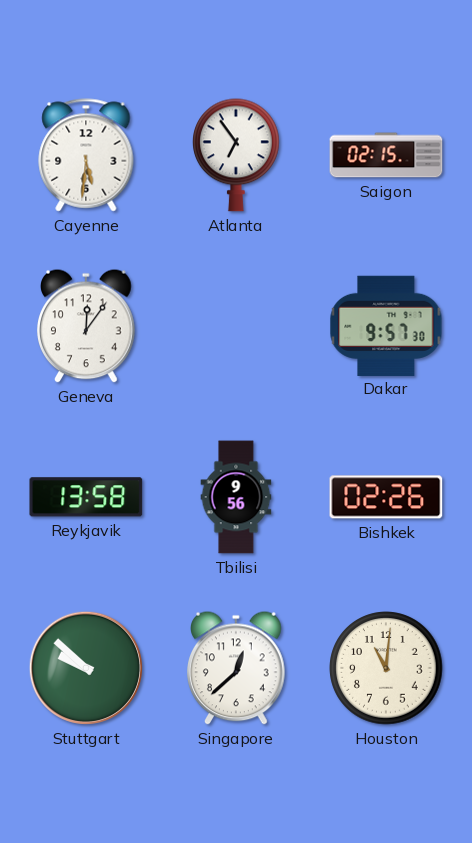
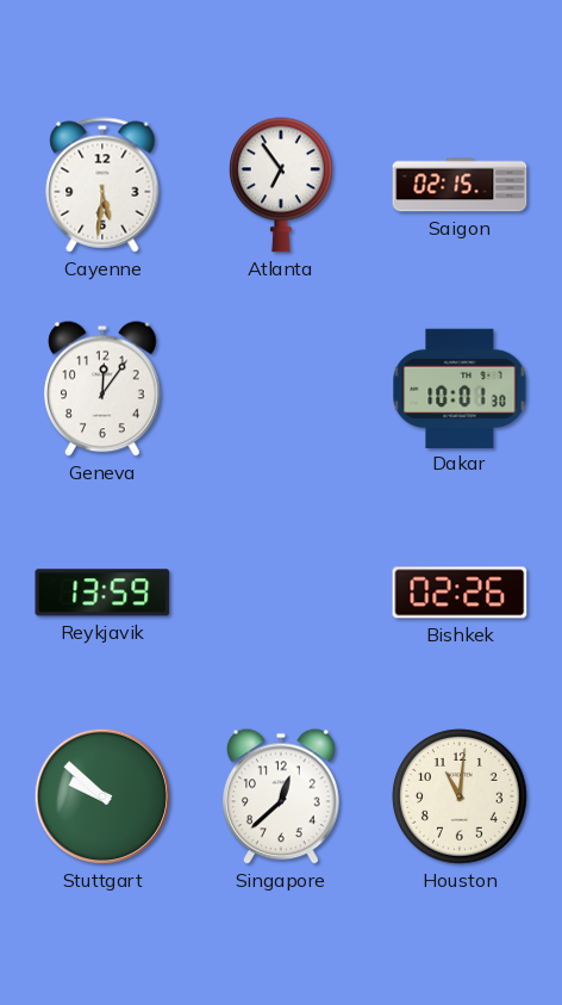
Dakar: 9:57 -> 10:01 (460, 387)
Reykjavik: 13:58 -> 13:59 (102, 593)
Tbilisi: 9:56 -> none (236, 497)
